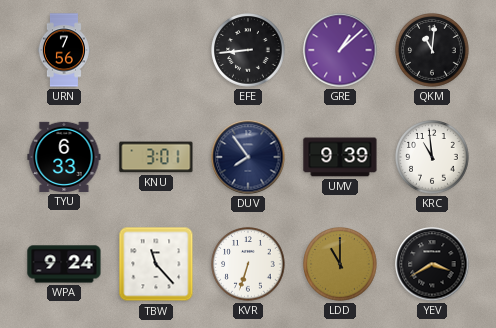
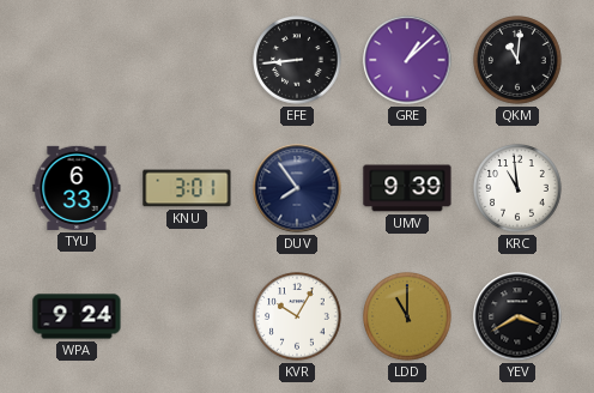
URN: 7:56 -> none (64, 50)
TBW: 11:23 -> none (156, 264)
KVR: 6:33 -> 10:05 (297, 316)
